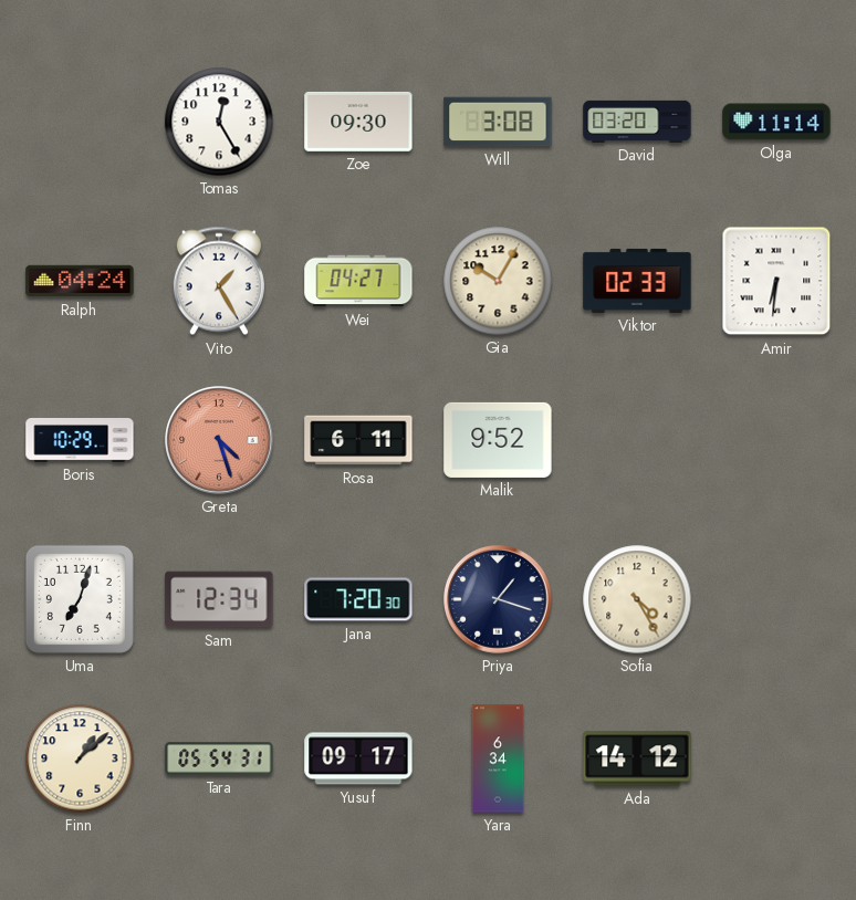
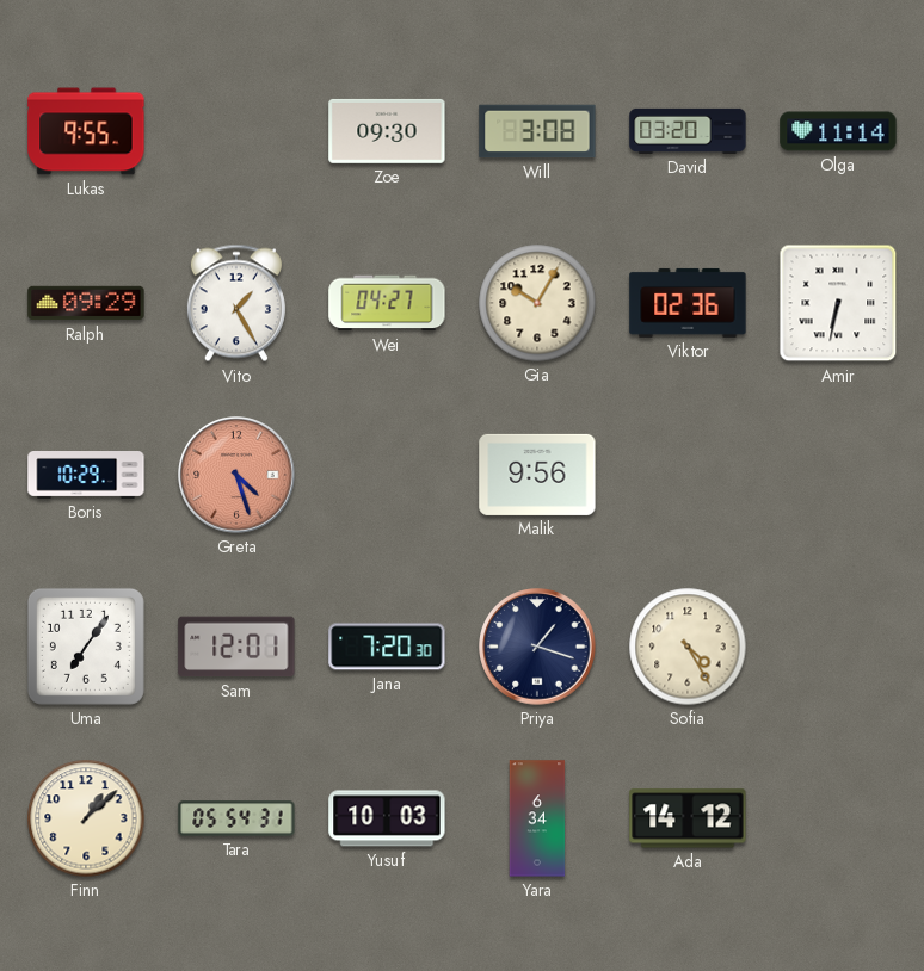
Lukas: none -> 9:55 (86, 131)
Tomas: 12:25 -> none (219, 122)
Ralph: 04:24 -> 09:29 (86, 303)
Viktor: 02:33 -> 02:36 (688, 303)
Amir: 6:31 -> 6:32 (838, 303)
Rosa: 6:11 -> none (358, 440)
Malik: 9:52 -> 9:56 (537, 475)
Uma: 7:03 -> 7:06 (86, 647)
Sam: 12:34 -> 12:01 (236, 647)
Yusuf: 09:17 -> 10:03 (387, 818)
